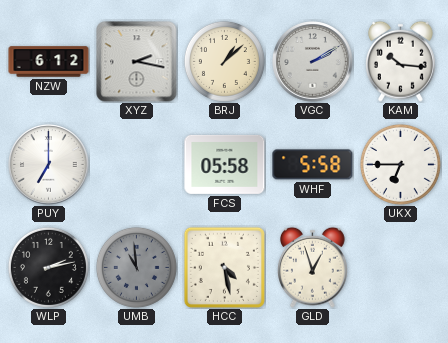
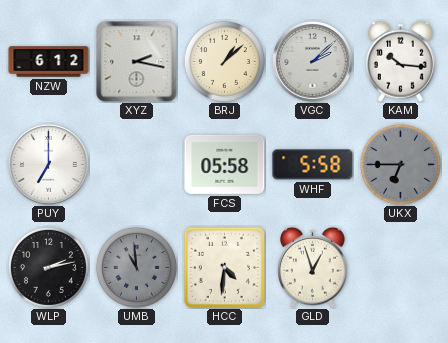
VGC: 2:10 -> 2:08 (313, 62)
UKX dial: white -> grey (400, 164)
HCC: 4:28 -> 4:31 (224, 267)
